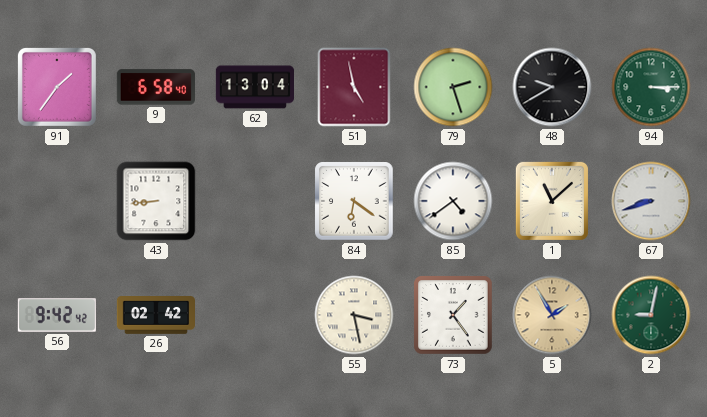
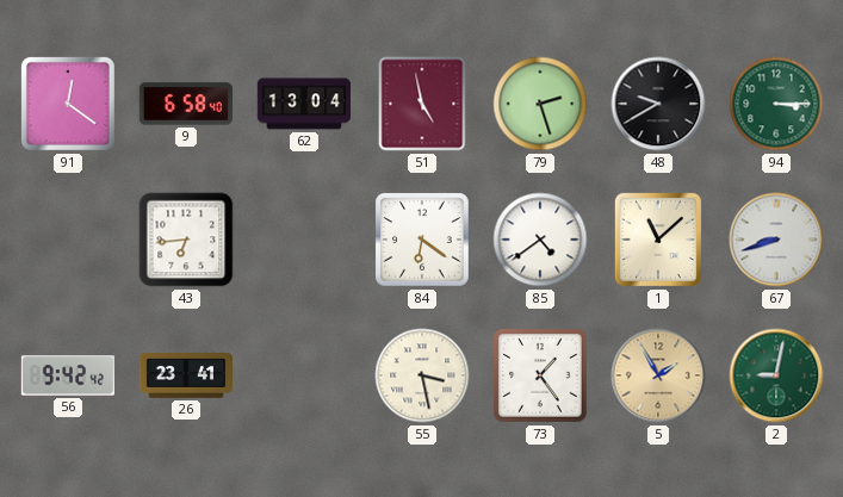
91: 1:36 -> 12:21 (68, 104)
43: 8:44 -> 6:44 (186, 240)
26: 02:42 -> 23:41 (185, 375)
